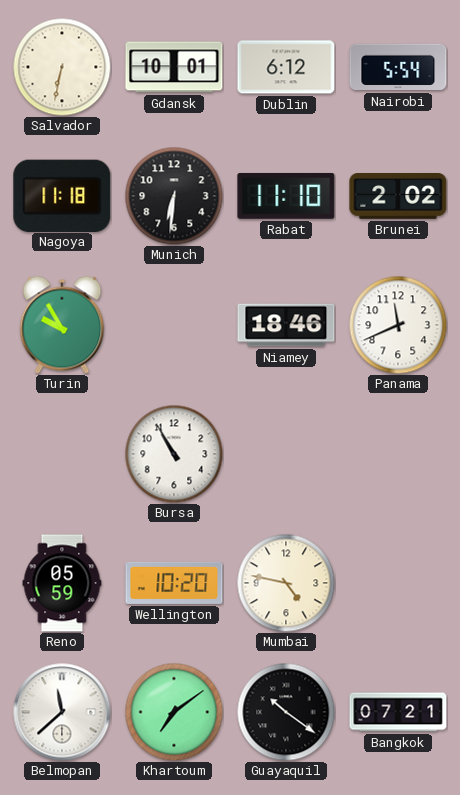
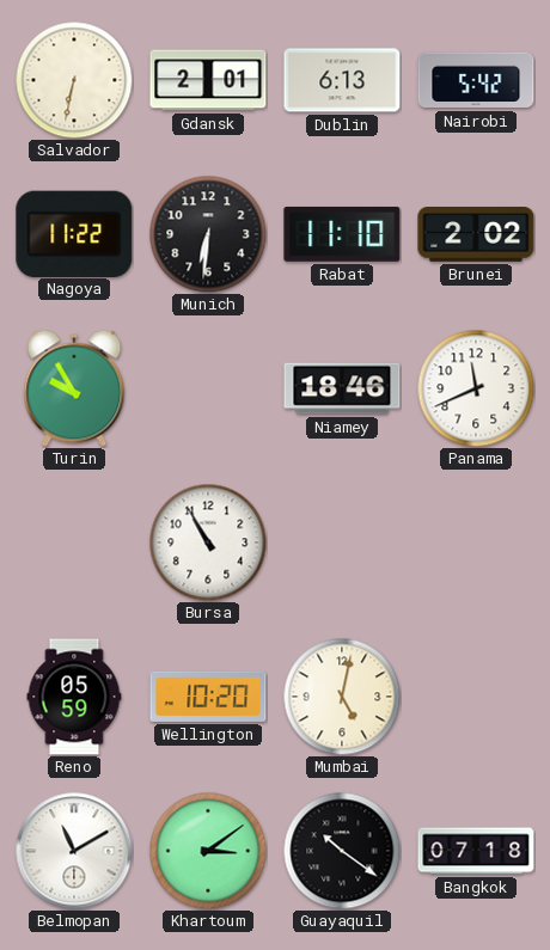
Gdansk: 10:01 -> 2:01 (208, 80)
Dublin: 6:12 -> 6:13 (342, 80)
Nairobi: 5:54 -> 5:42 (476, 80)
Nagoya: 11:18 -> 11:22 (74, 233)
Mumbai: 4:47 -> 5:02 (342, 697)
Belmopan: 11:38 -> 11:10 (74, 851)
Khartoum: 7:09 -> 3:09 (208, 851)
Bangkok: 07:21 -> 07:18 (476, 851)
